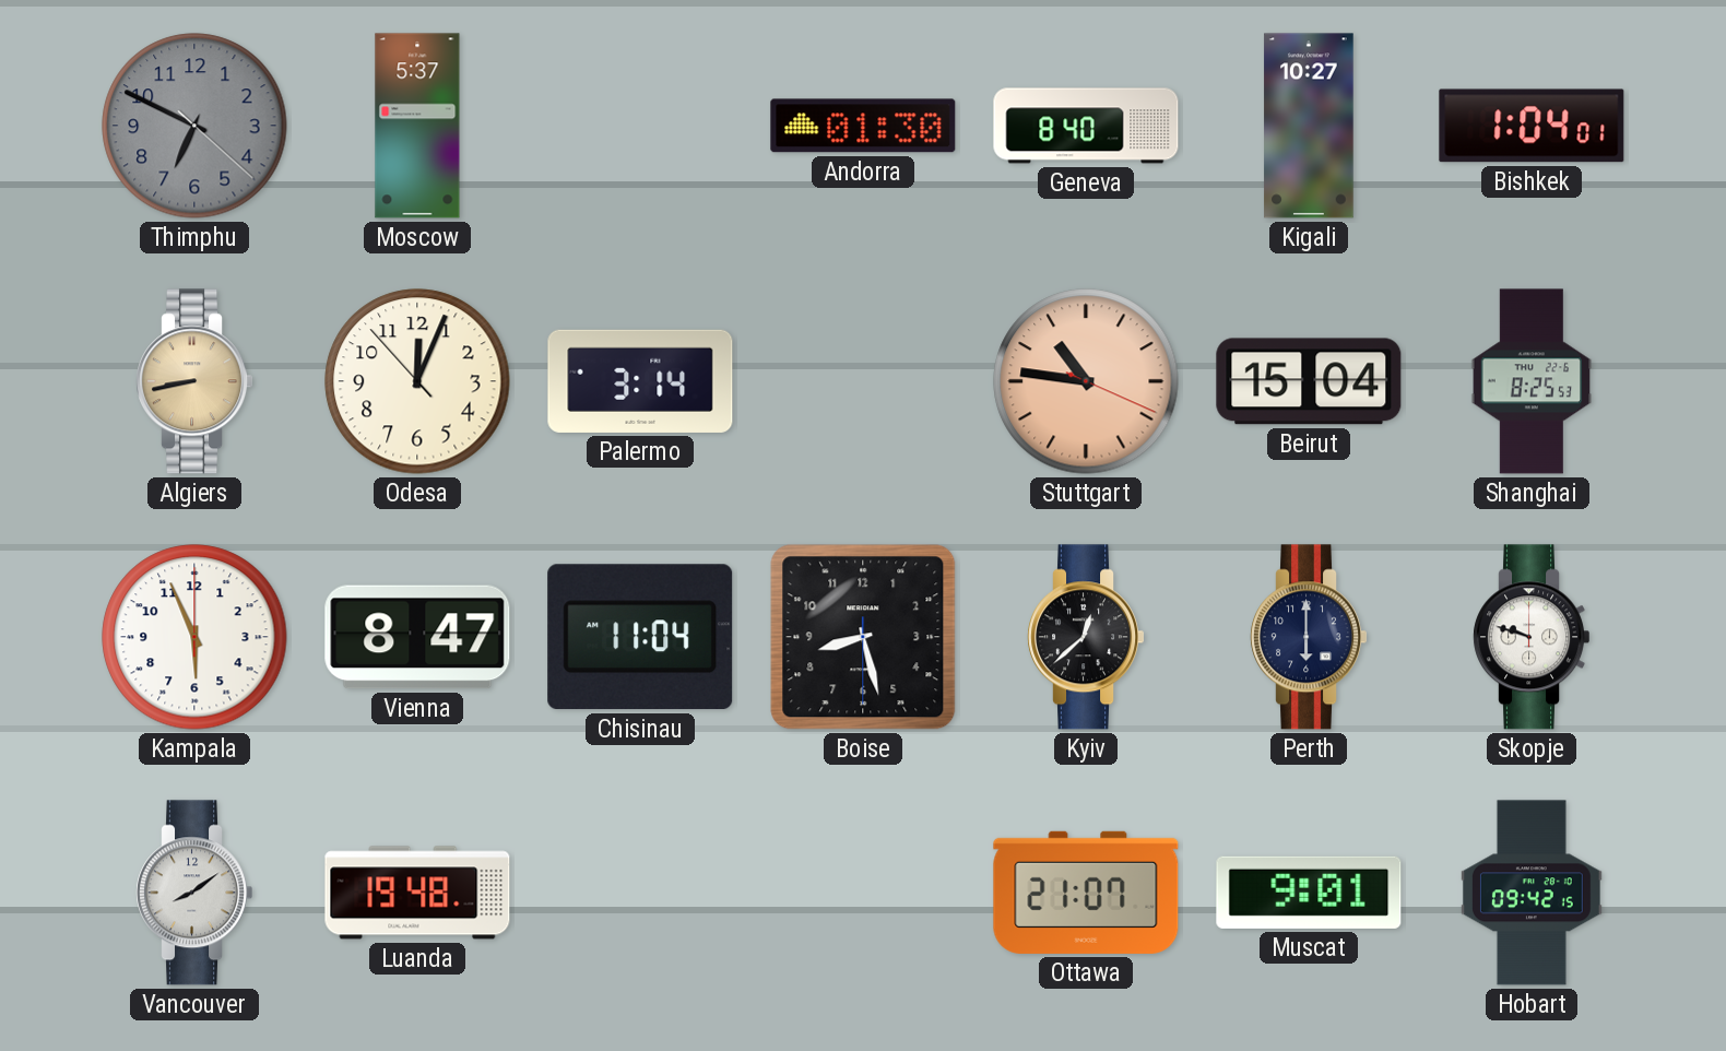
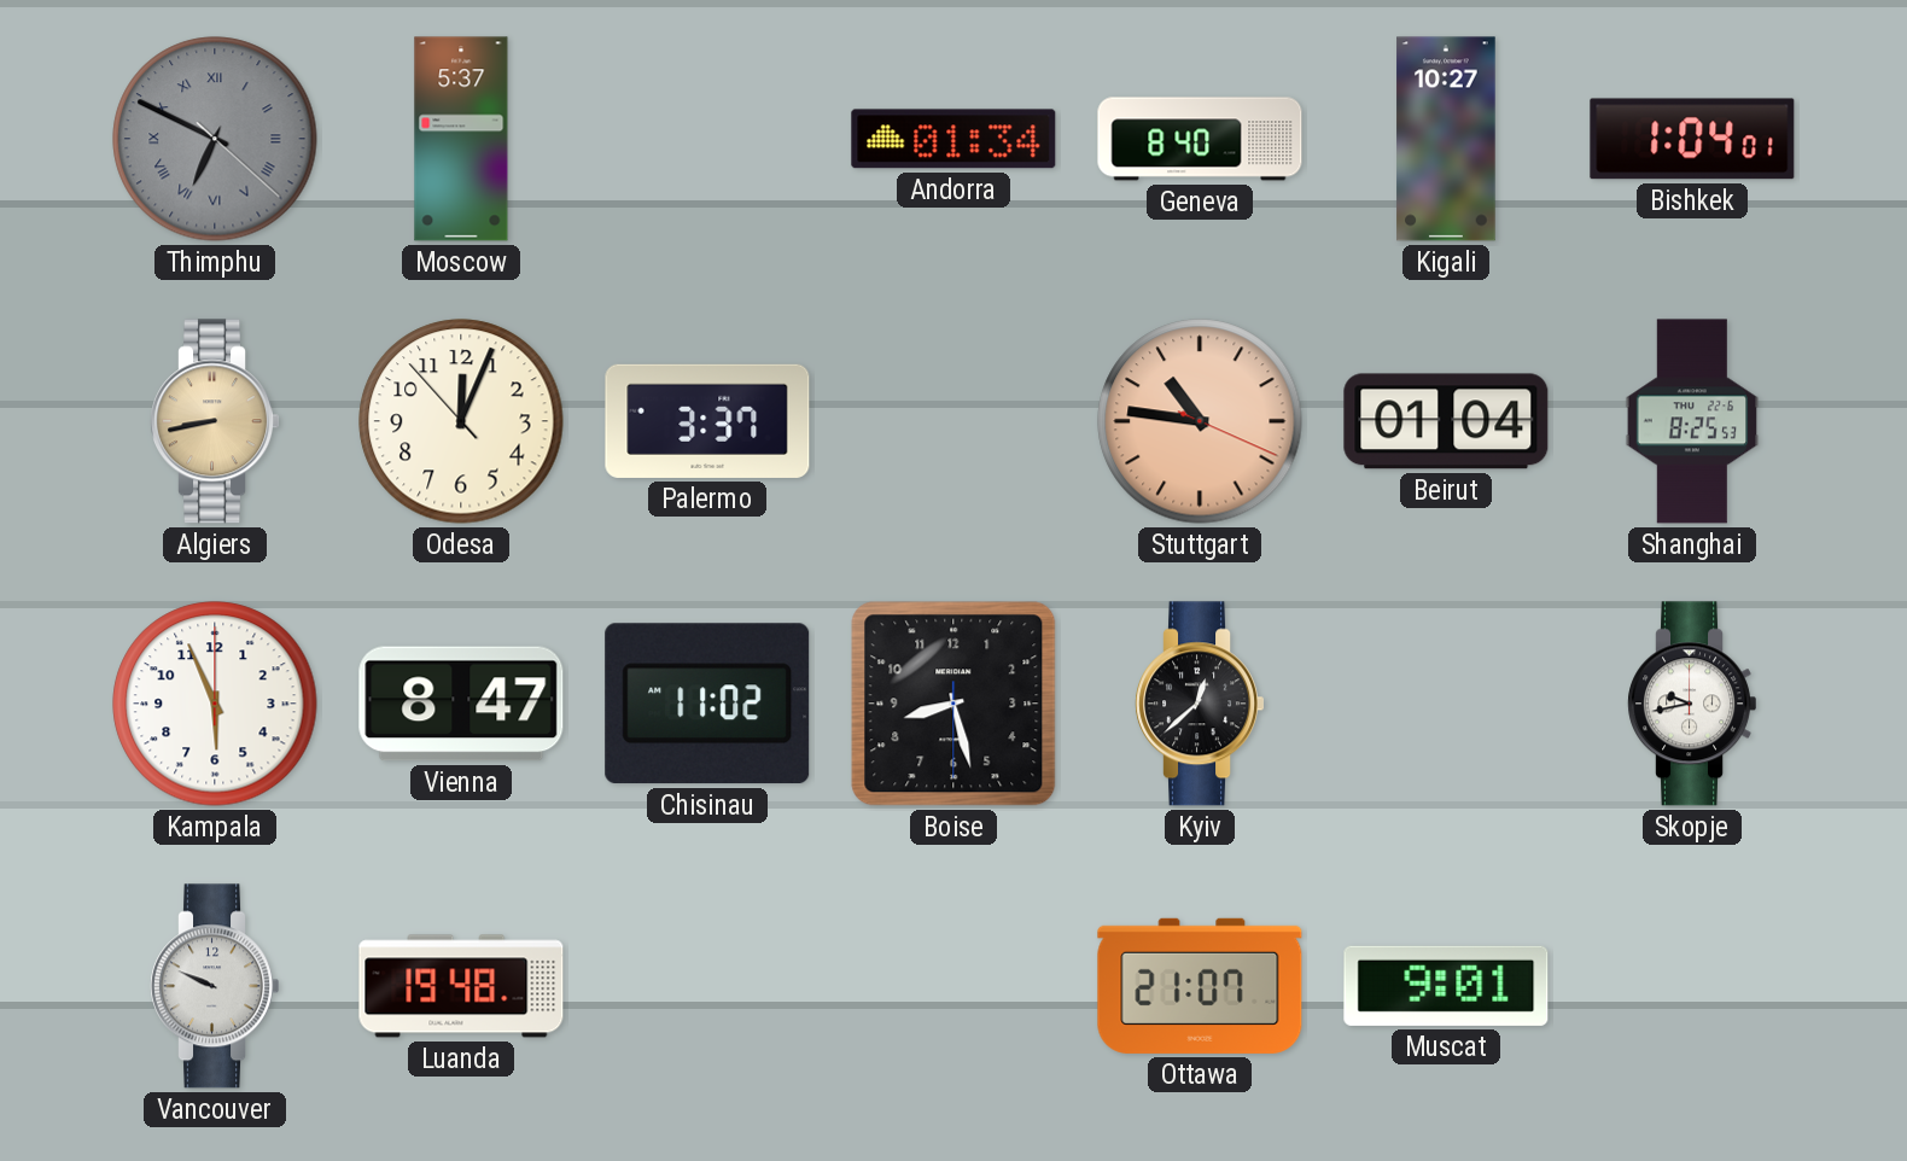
Thimphu numerals: Arabic -> Roman (215, 139)
Andorra: 01:30 -> 01:34 (953, 139)
Palermo: 3:14 -> 3:37 (707, 421)
Beirut: 15:04 -> 01:04 (1446, 421)
Chisinau: 11:04 -> 11:02 (707, 704)
Perth: 6:00 -> none (1308, 637)
Skopje: 9:48 -> 9:43 (1691, 704)
Vancouver: 8:09 -> 9:49 (214, 986)
Hobart: 09:42 -> none (1532, 893)
